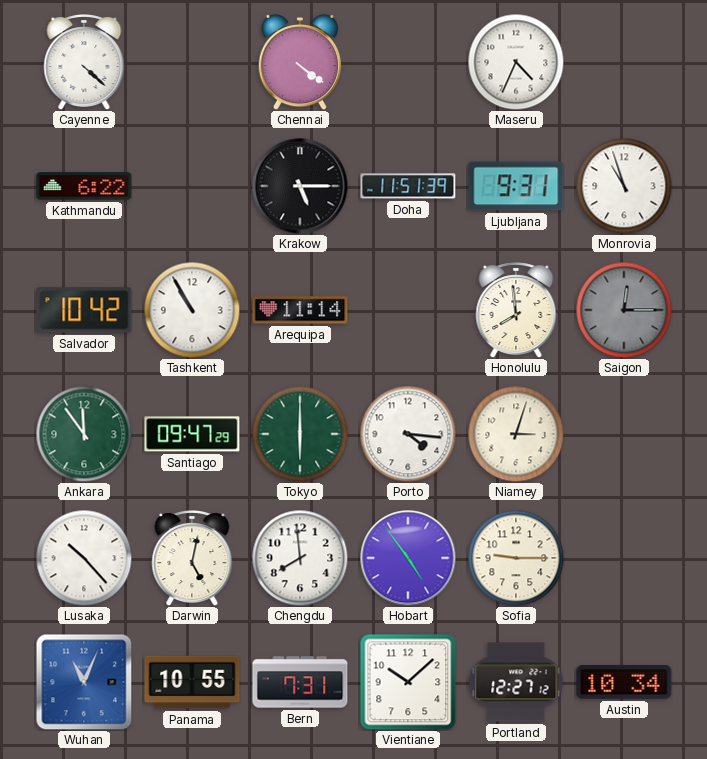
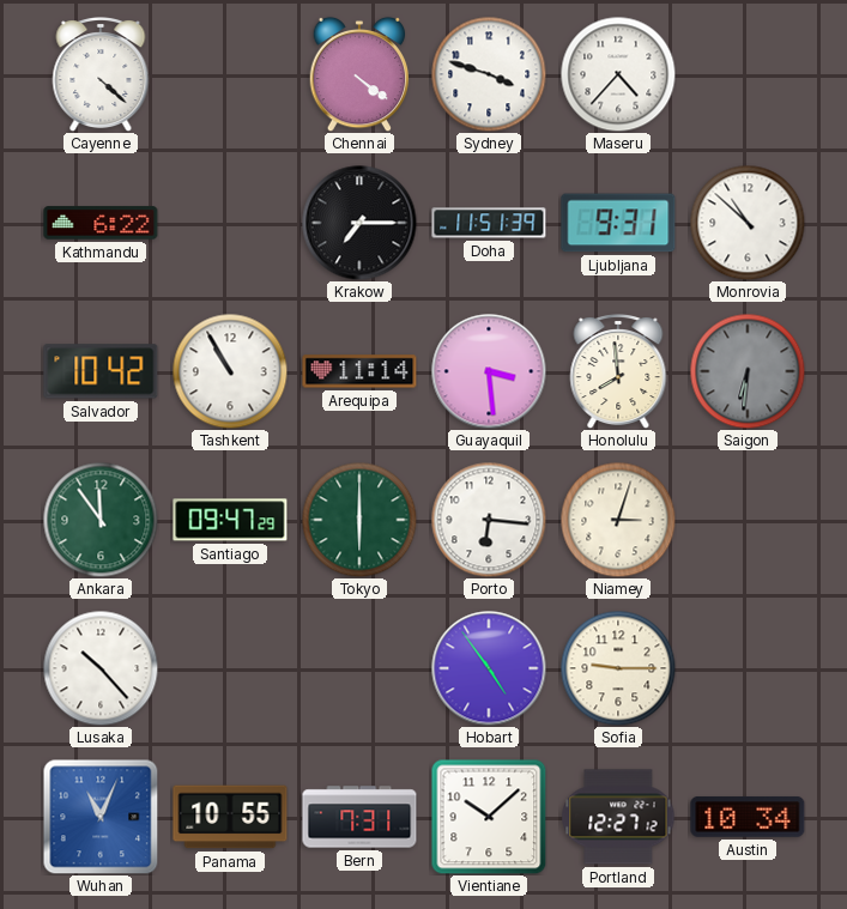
Sydney: none -> 3:48 (489, 74)
Maseru: 4:34 -> 4:37 (618, 74)
Krakow: 5:15 -> 7:15 (359, 223)
Monrovia: 10:57 -> 10:52 (748, 223)
Guayaquil: none -> 3:29 (489, 371)
Saigon: 12:15 -> 6:31 (748, 371)
Porto: 4:16 -> 6:16 (489, 520)
Darwin: 5:02 -> none (192, 559)
Chengdu: 7:59 -> none (300, 558)
